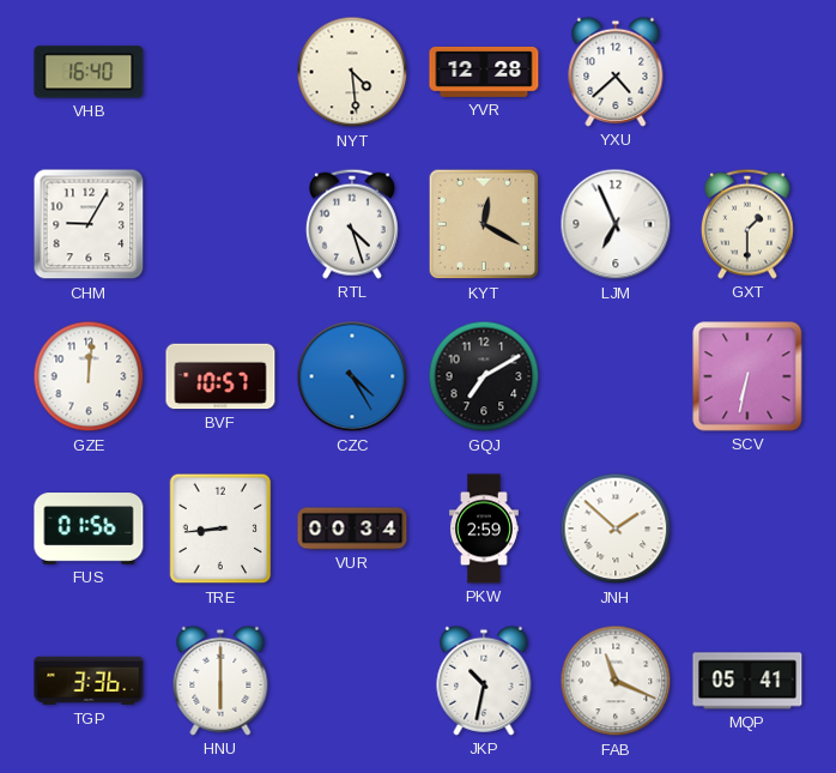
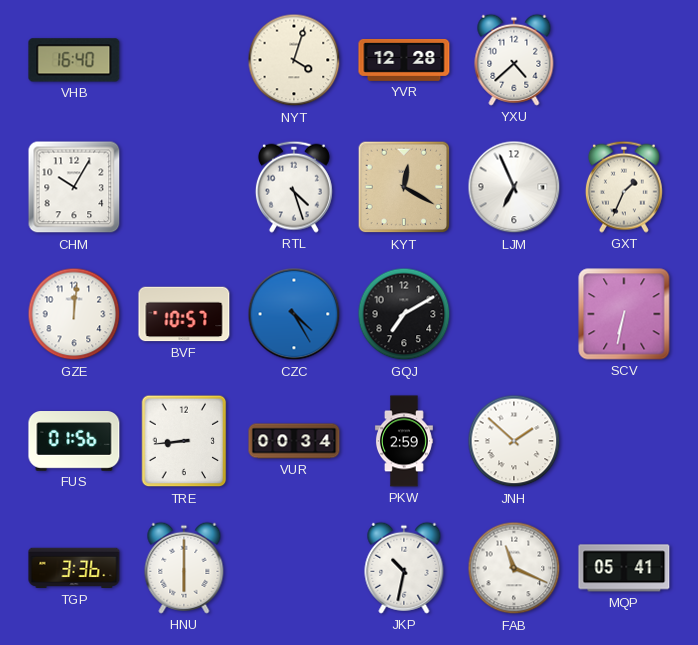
NYT: 4:29 -> 4:03 (294, 60)
CHM: 9:05 -> 10:05 (74, 187)
GXT: 1:30 -> 1:34 (624, 187)
